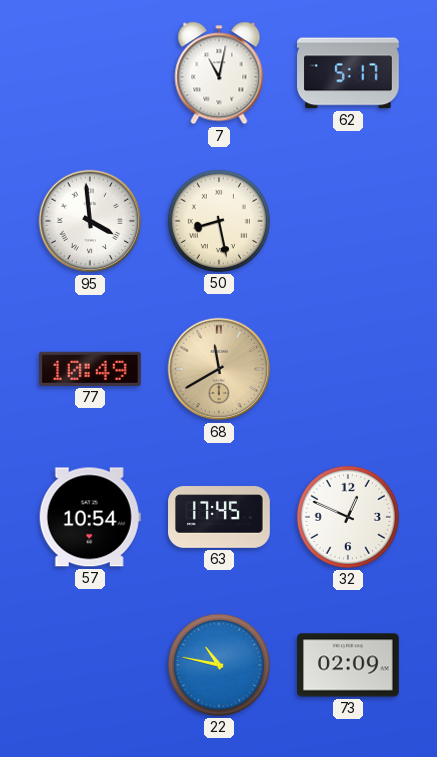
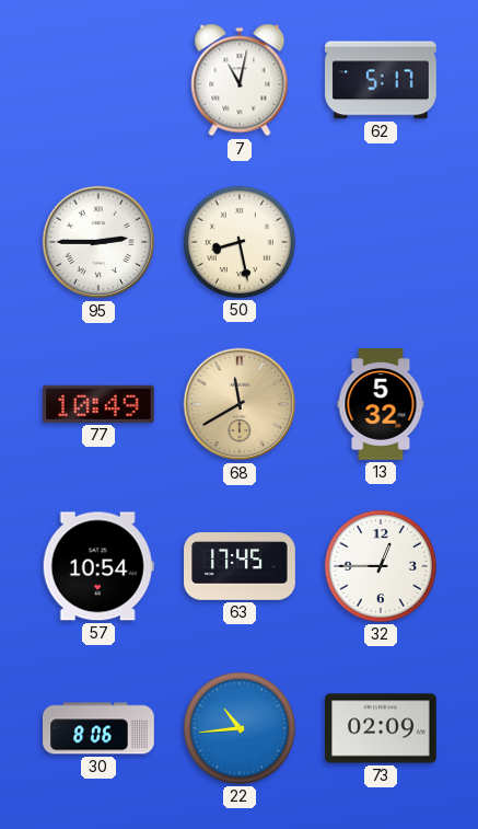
95: 3:59 -> 2:45 (98, 242)
13: none -> 5:32 (381, 404)
32: 12:49 -> 12:45 (381, 566)
30: none -> 8:06 (100, 728)
22: 10:47 -> 10:44 (240, 728)
